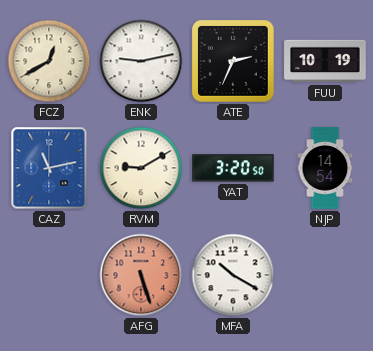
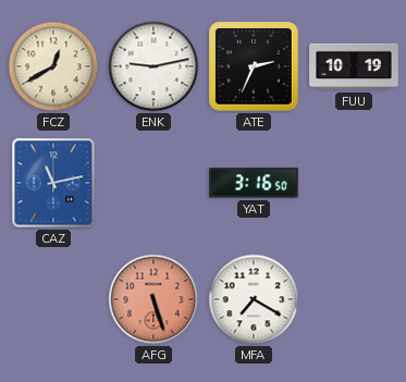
RVM: 9:10 -> none (141, 168)
YAT: 3:20 -> 3:16 (254, 183)
NJP: 14:54 -> none (325, 168)
MFA: 10:20 -> 7:20 (254, 299)
